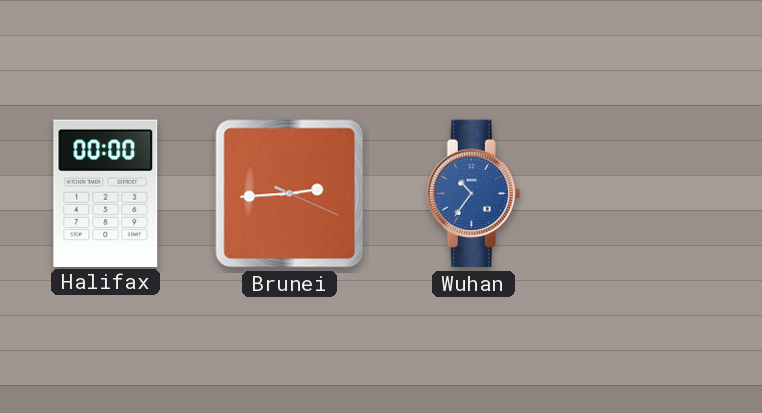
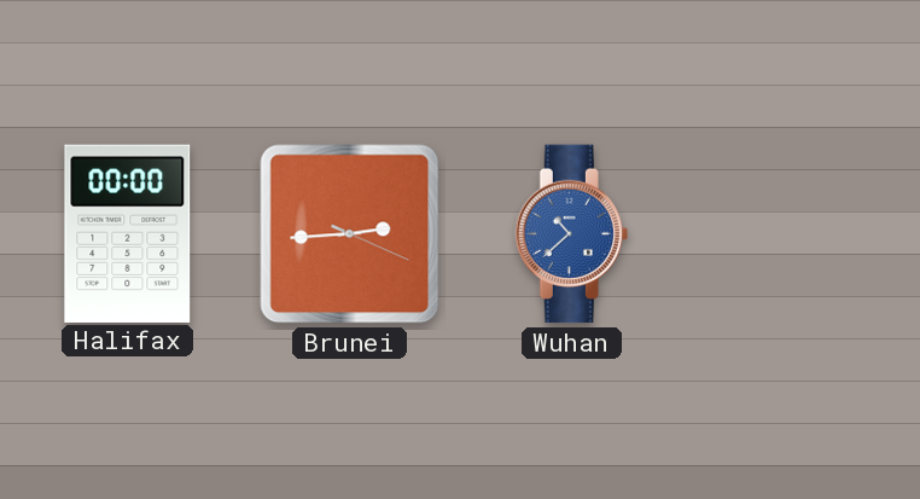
Wuhan: 10:36 -> 10:38 (571, 234)
